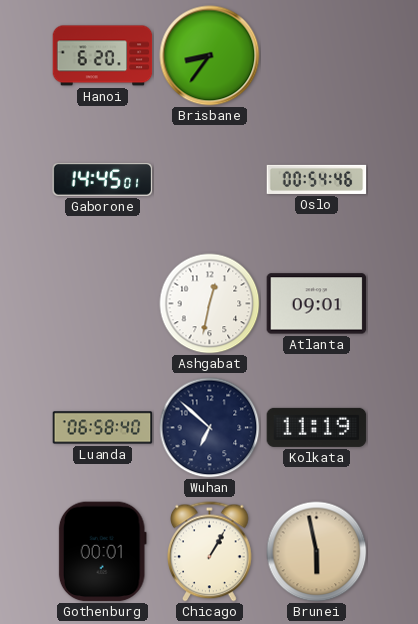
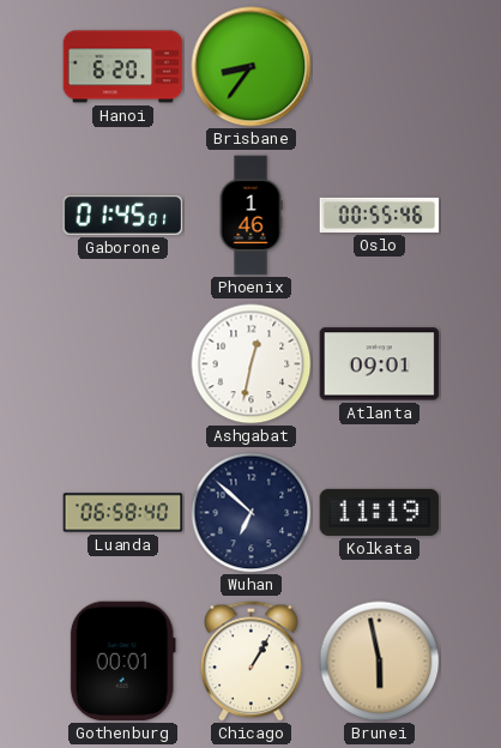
Gaborone: 14:45 -> 01:45 (123, 216)
Phoenix: none -> 1:46 (251, 216)
Oslo: 00:54 -> 00:55 (380, 215)
